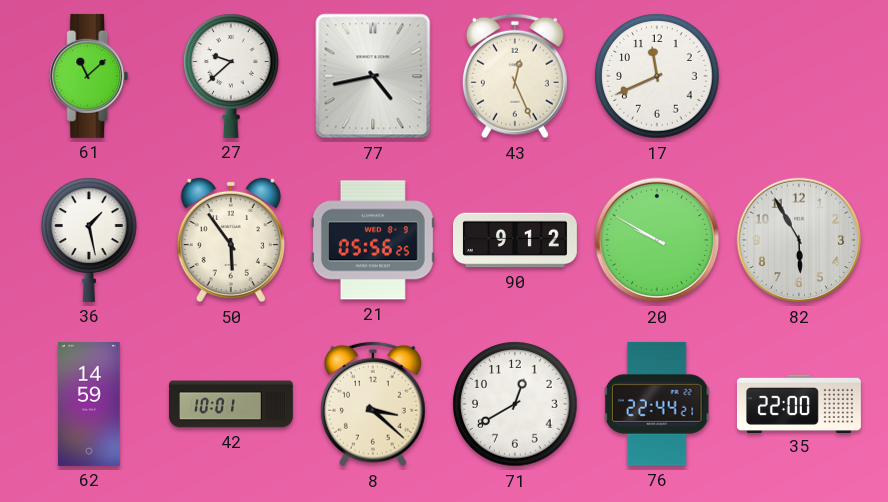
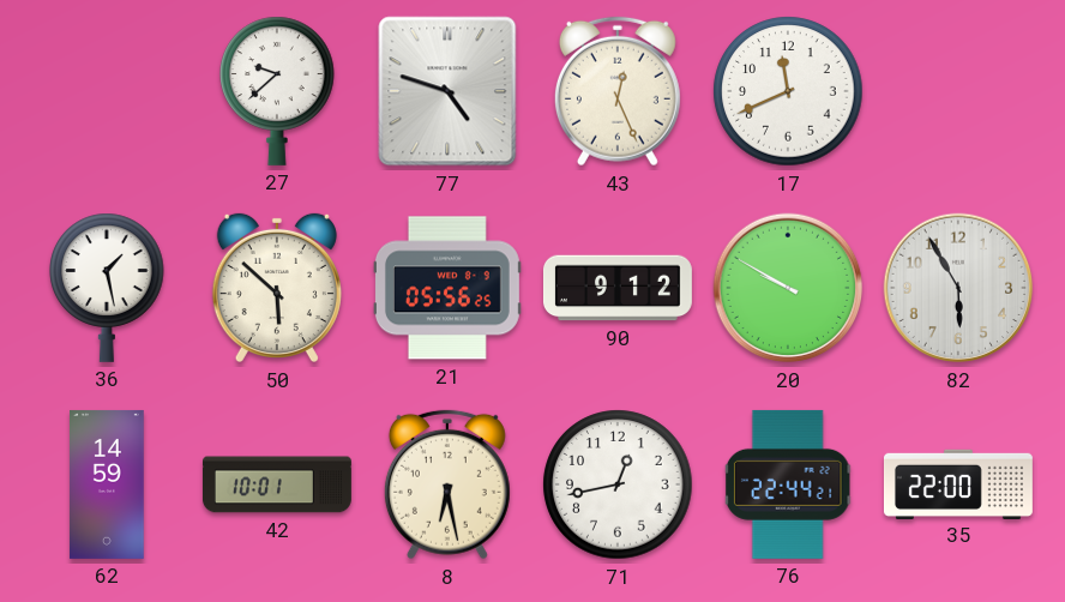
61: 11:08 -> none (89, 76)
77: 4:43 -> 4:48 (447, 91)
50: 5:54 -> 5:52 (277, 288)
8: 3:22 -> 6:28 (447, 484)
71: 12:40 -> 12:43 (618, 484)
